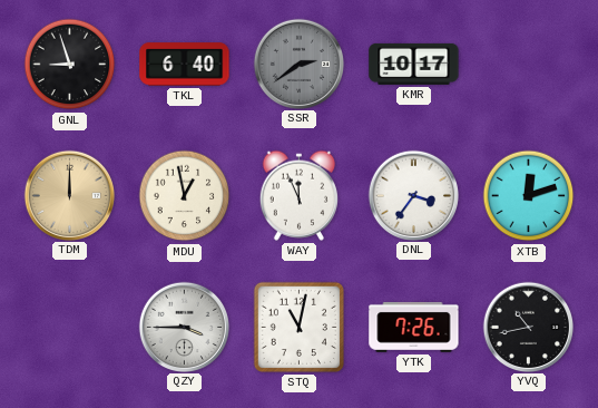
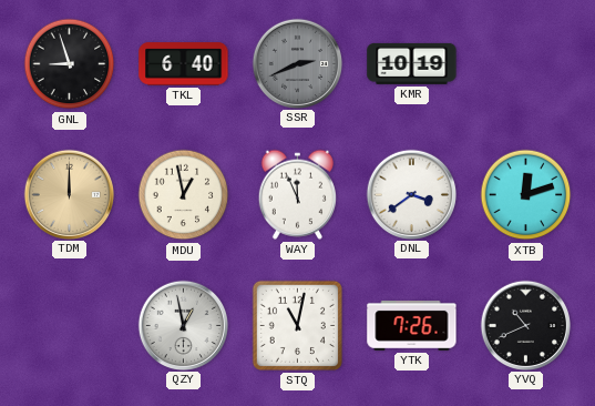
SSR: 2:39 -> 2:41 (297, 63)
KMR: 10:17 -> 10:19 (412, 63)
DNL: 3:36 -> 3:39 (411, 194)
QZY: 3:45 -> 12:58 (183, 325)
YVQ: 10:43 -> 10:41 (525, 325)
